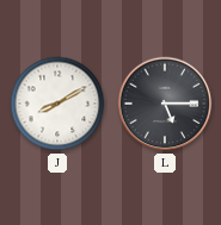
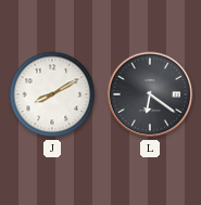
L: 5:15 -> 6:21 (150, 94)
